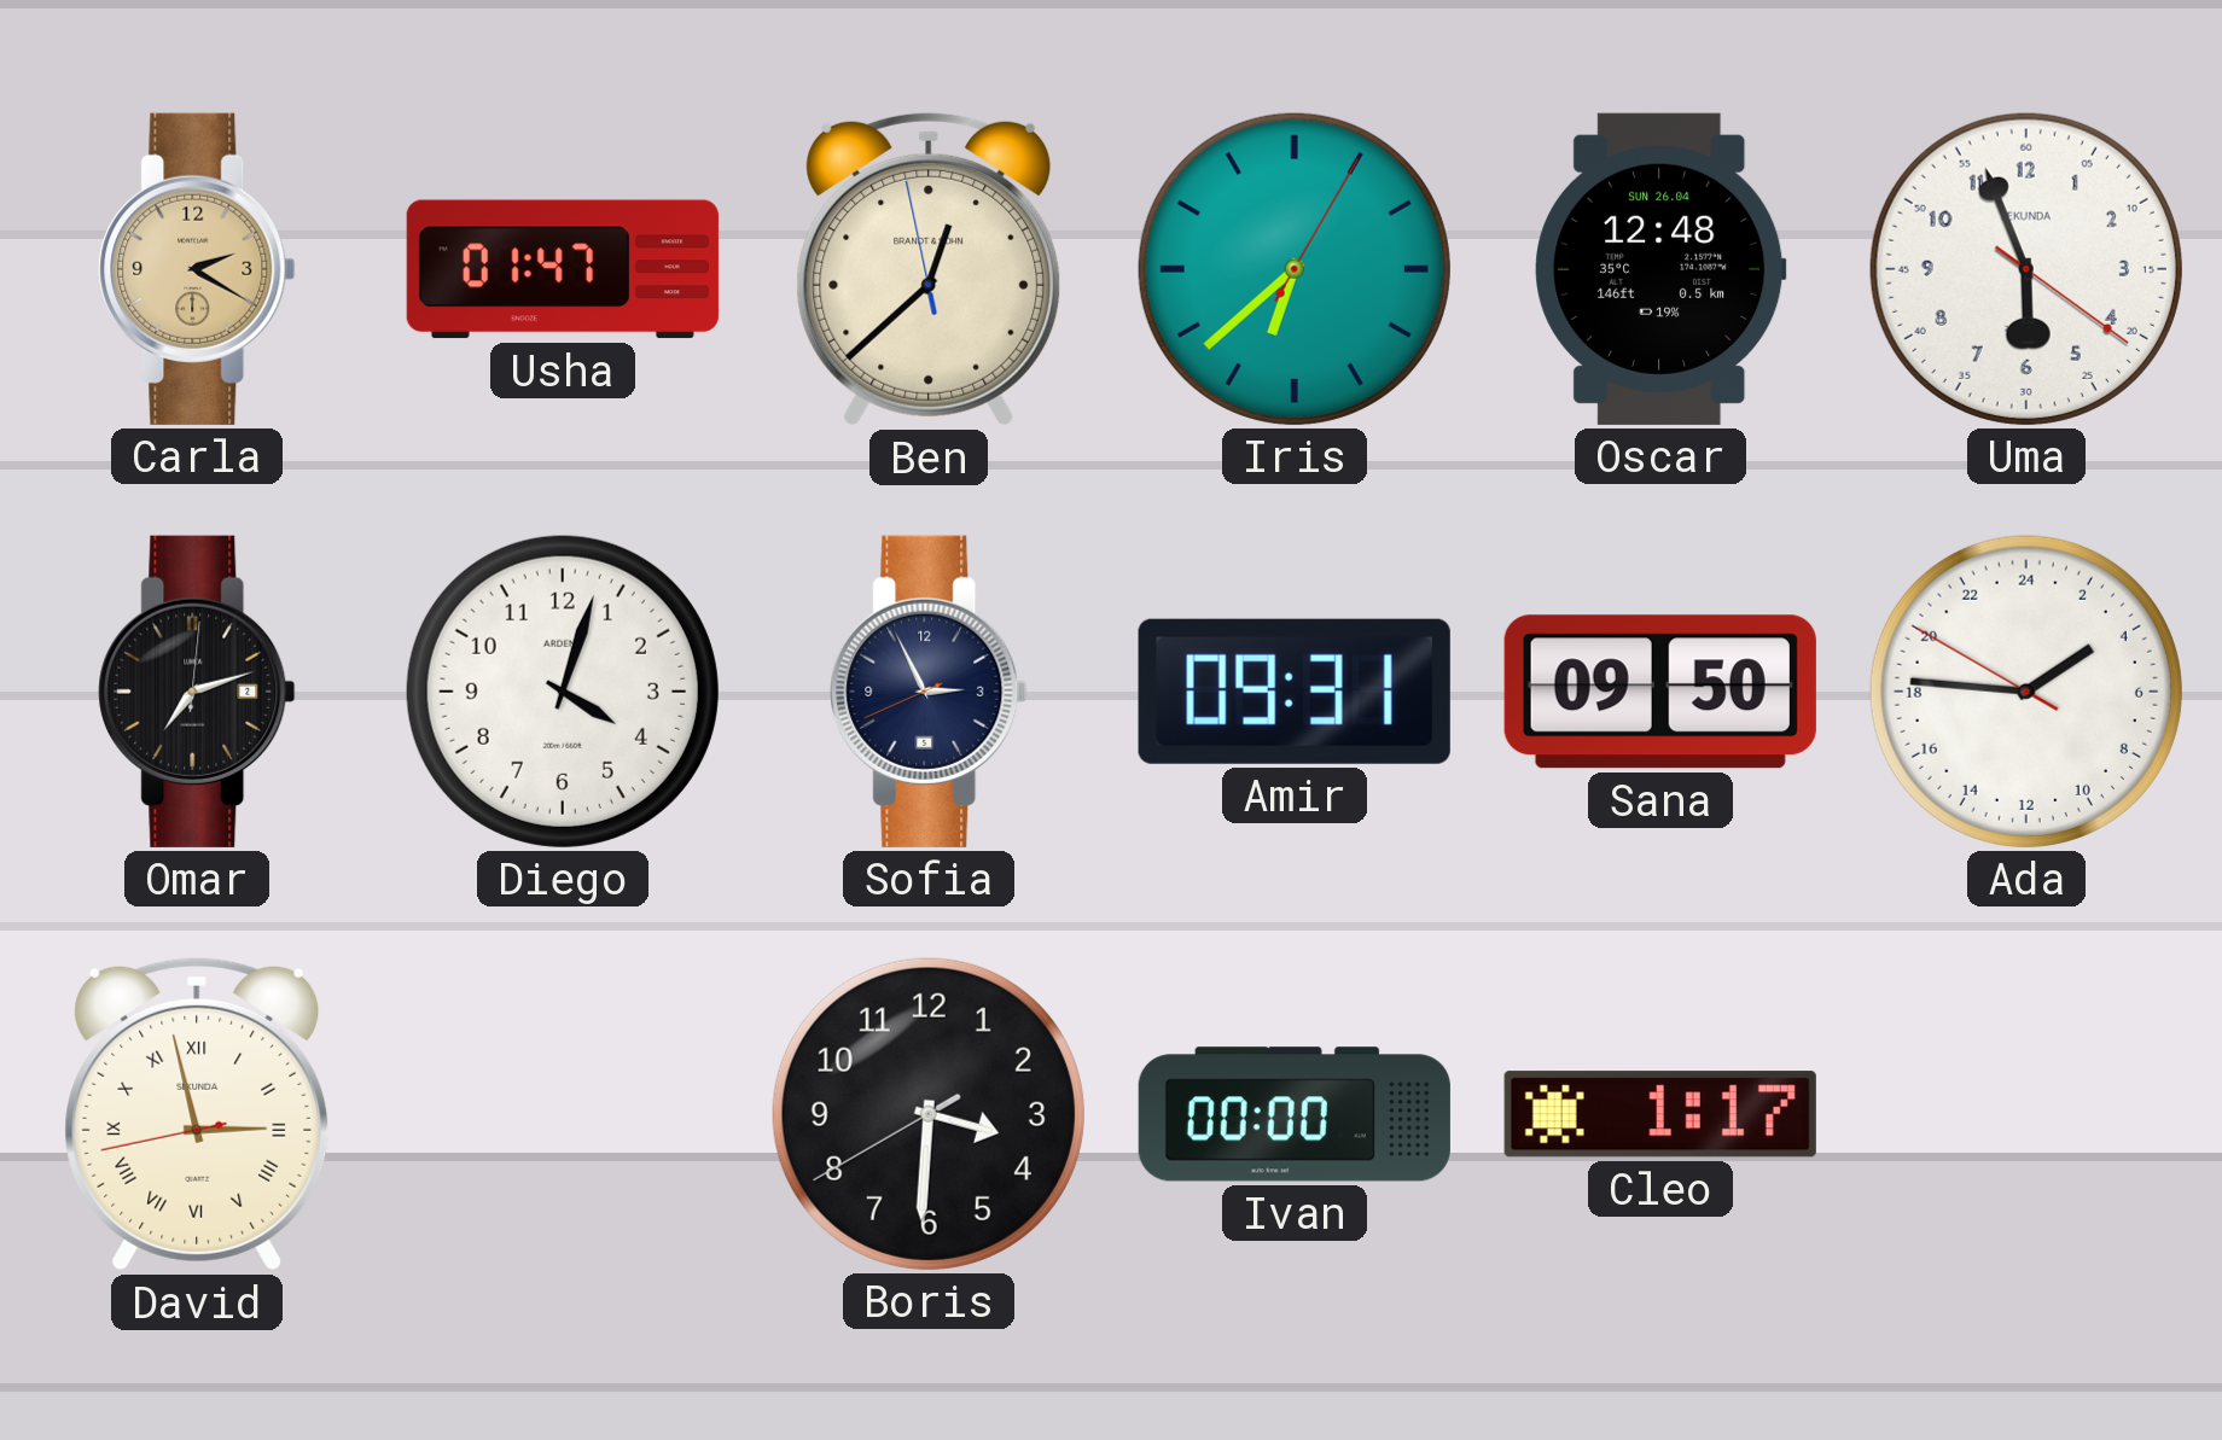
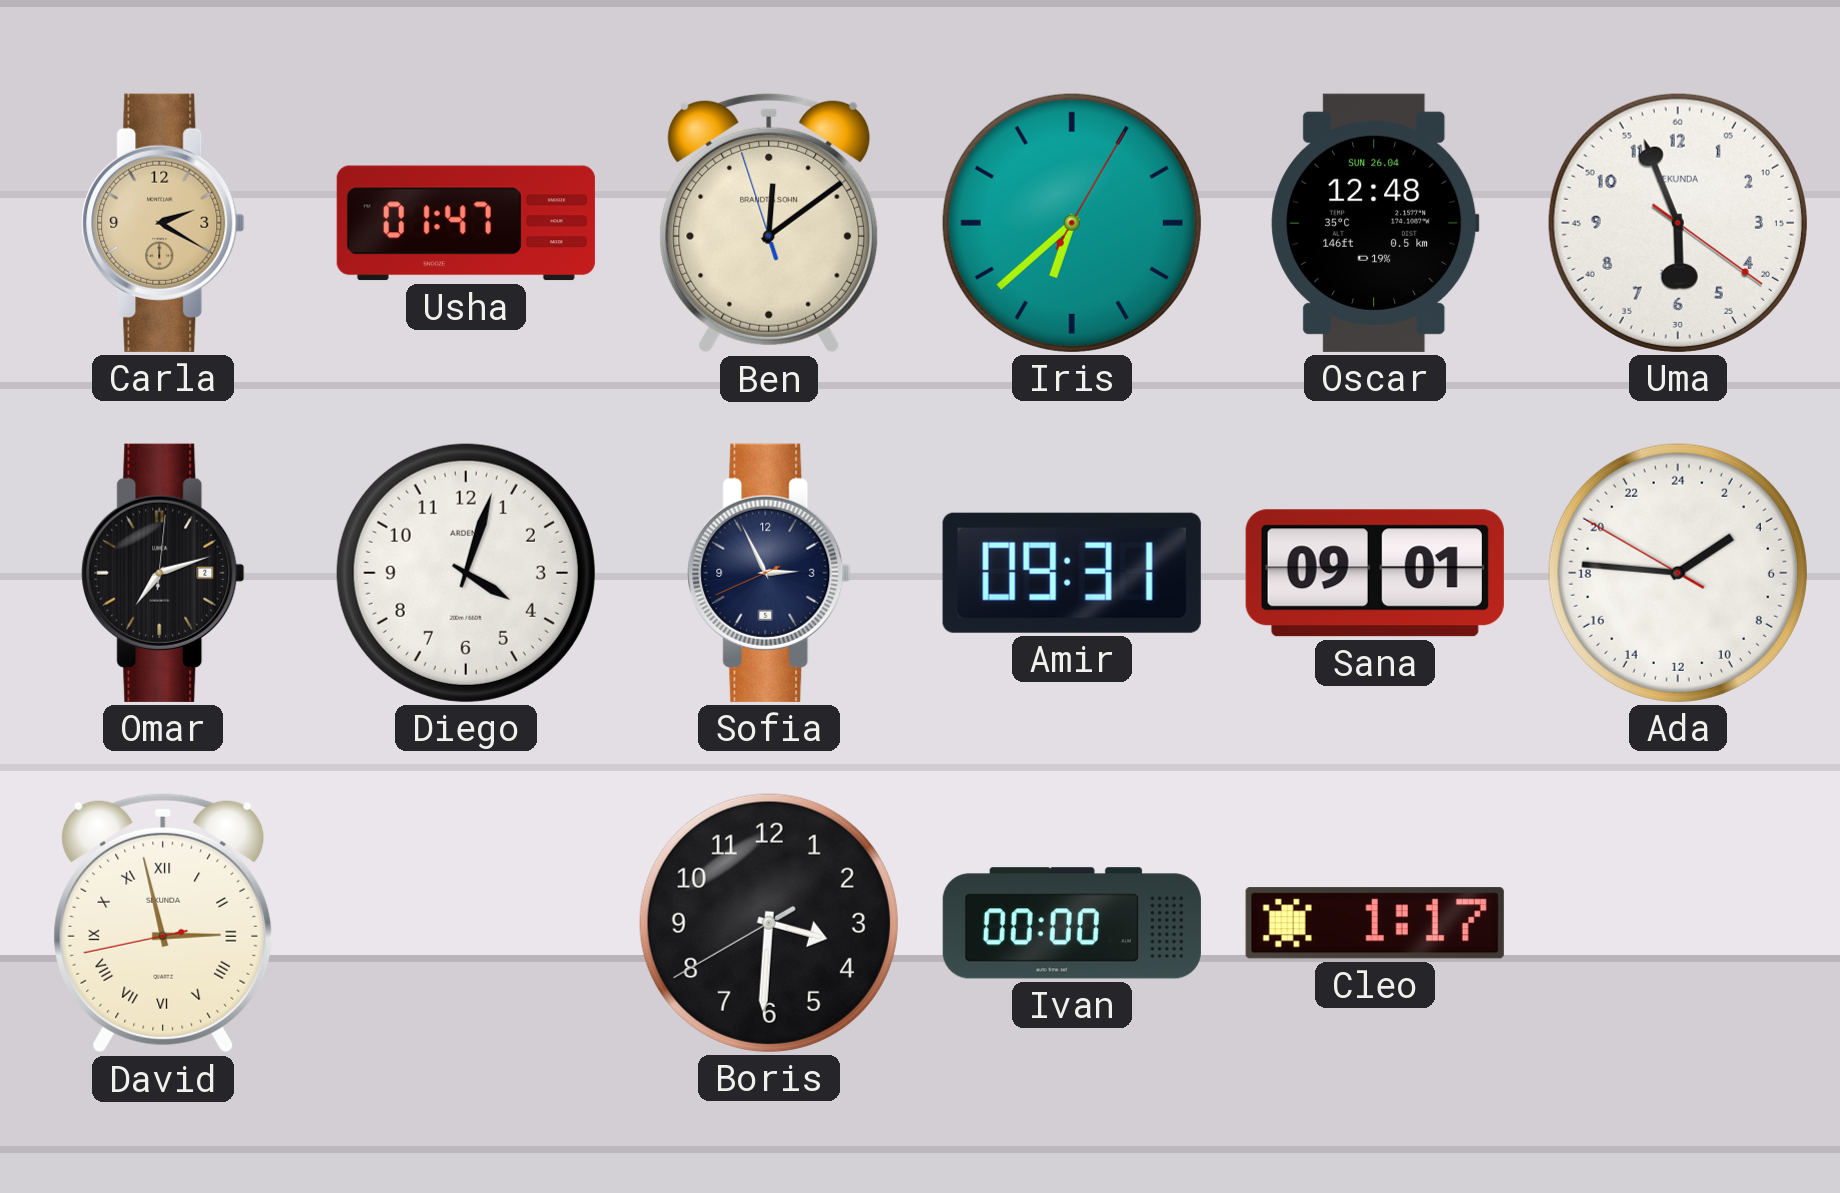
Ben: 12:37 -> 12:08 (769, 223)
Sana: 09:50 -> 09:01 (1375, 573)
